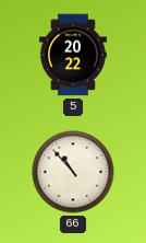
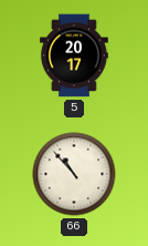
5: 20:22 -> 20:17 (75, 55)
